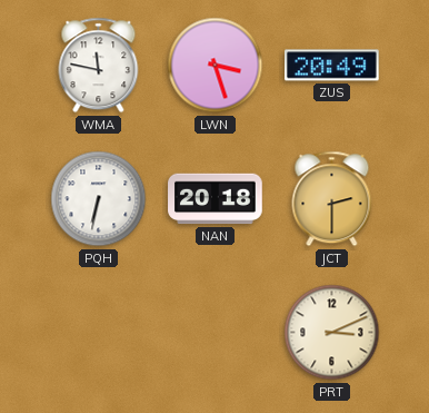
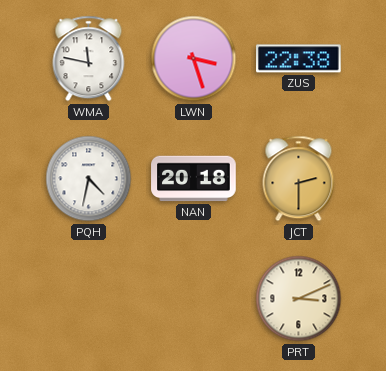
ZUS: 20:49 -> 22:38 (299, 59)
PQH: 6:32 -> 4:32 (89, 179)
